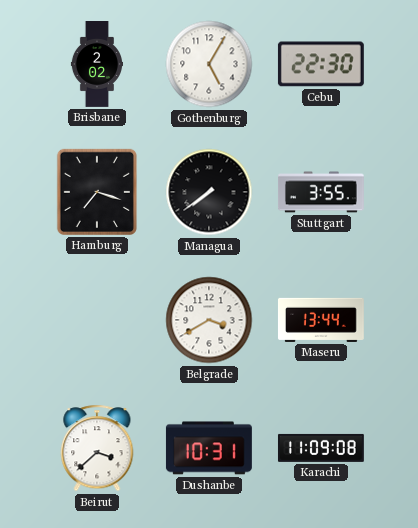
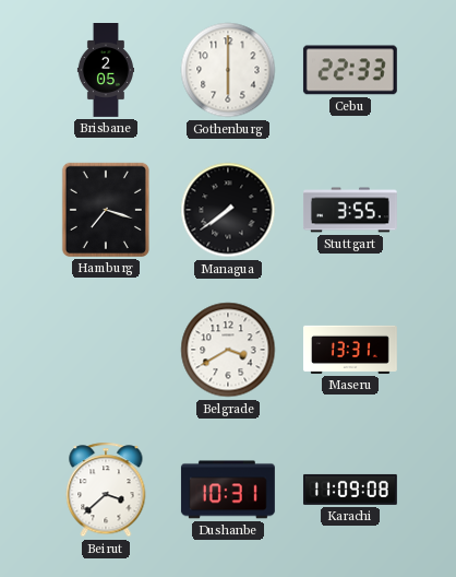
Brisbane: 2:02 -> 2:05 (105, 71)
Gothenburg: 5:05 -> 6:00 (228, 70)
Cebu: 22:30 -> 22:33 (350, 70)
Maseru: 13:44 -> 13:31 (350, 350)
